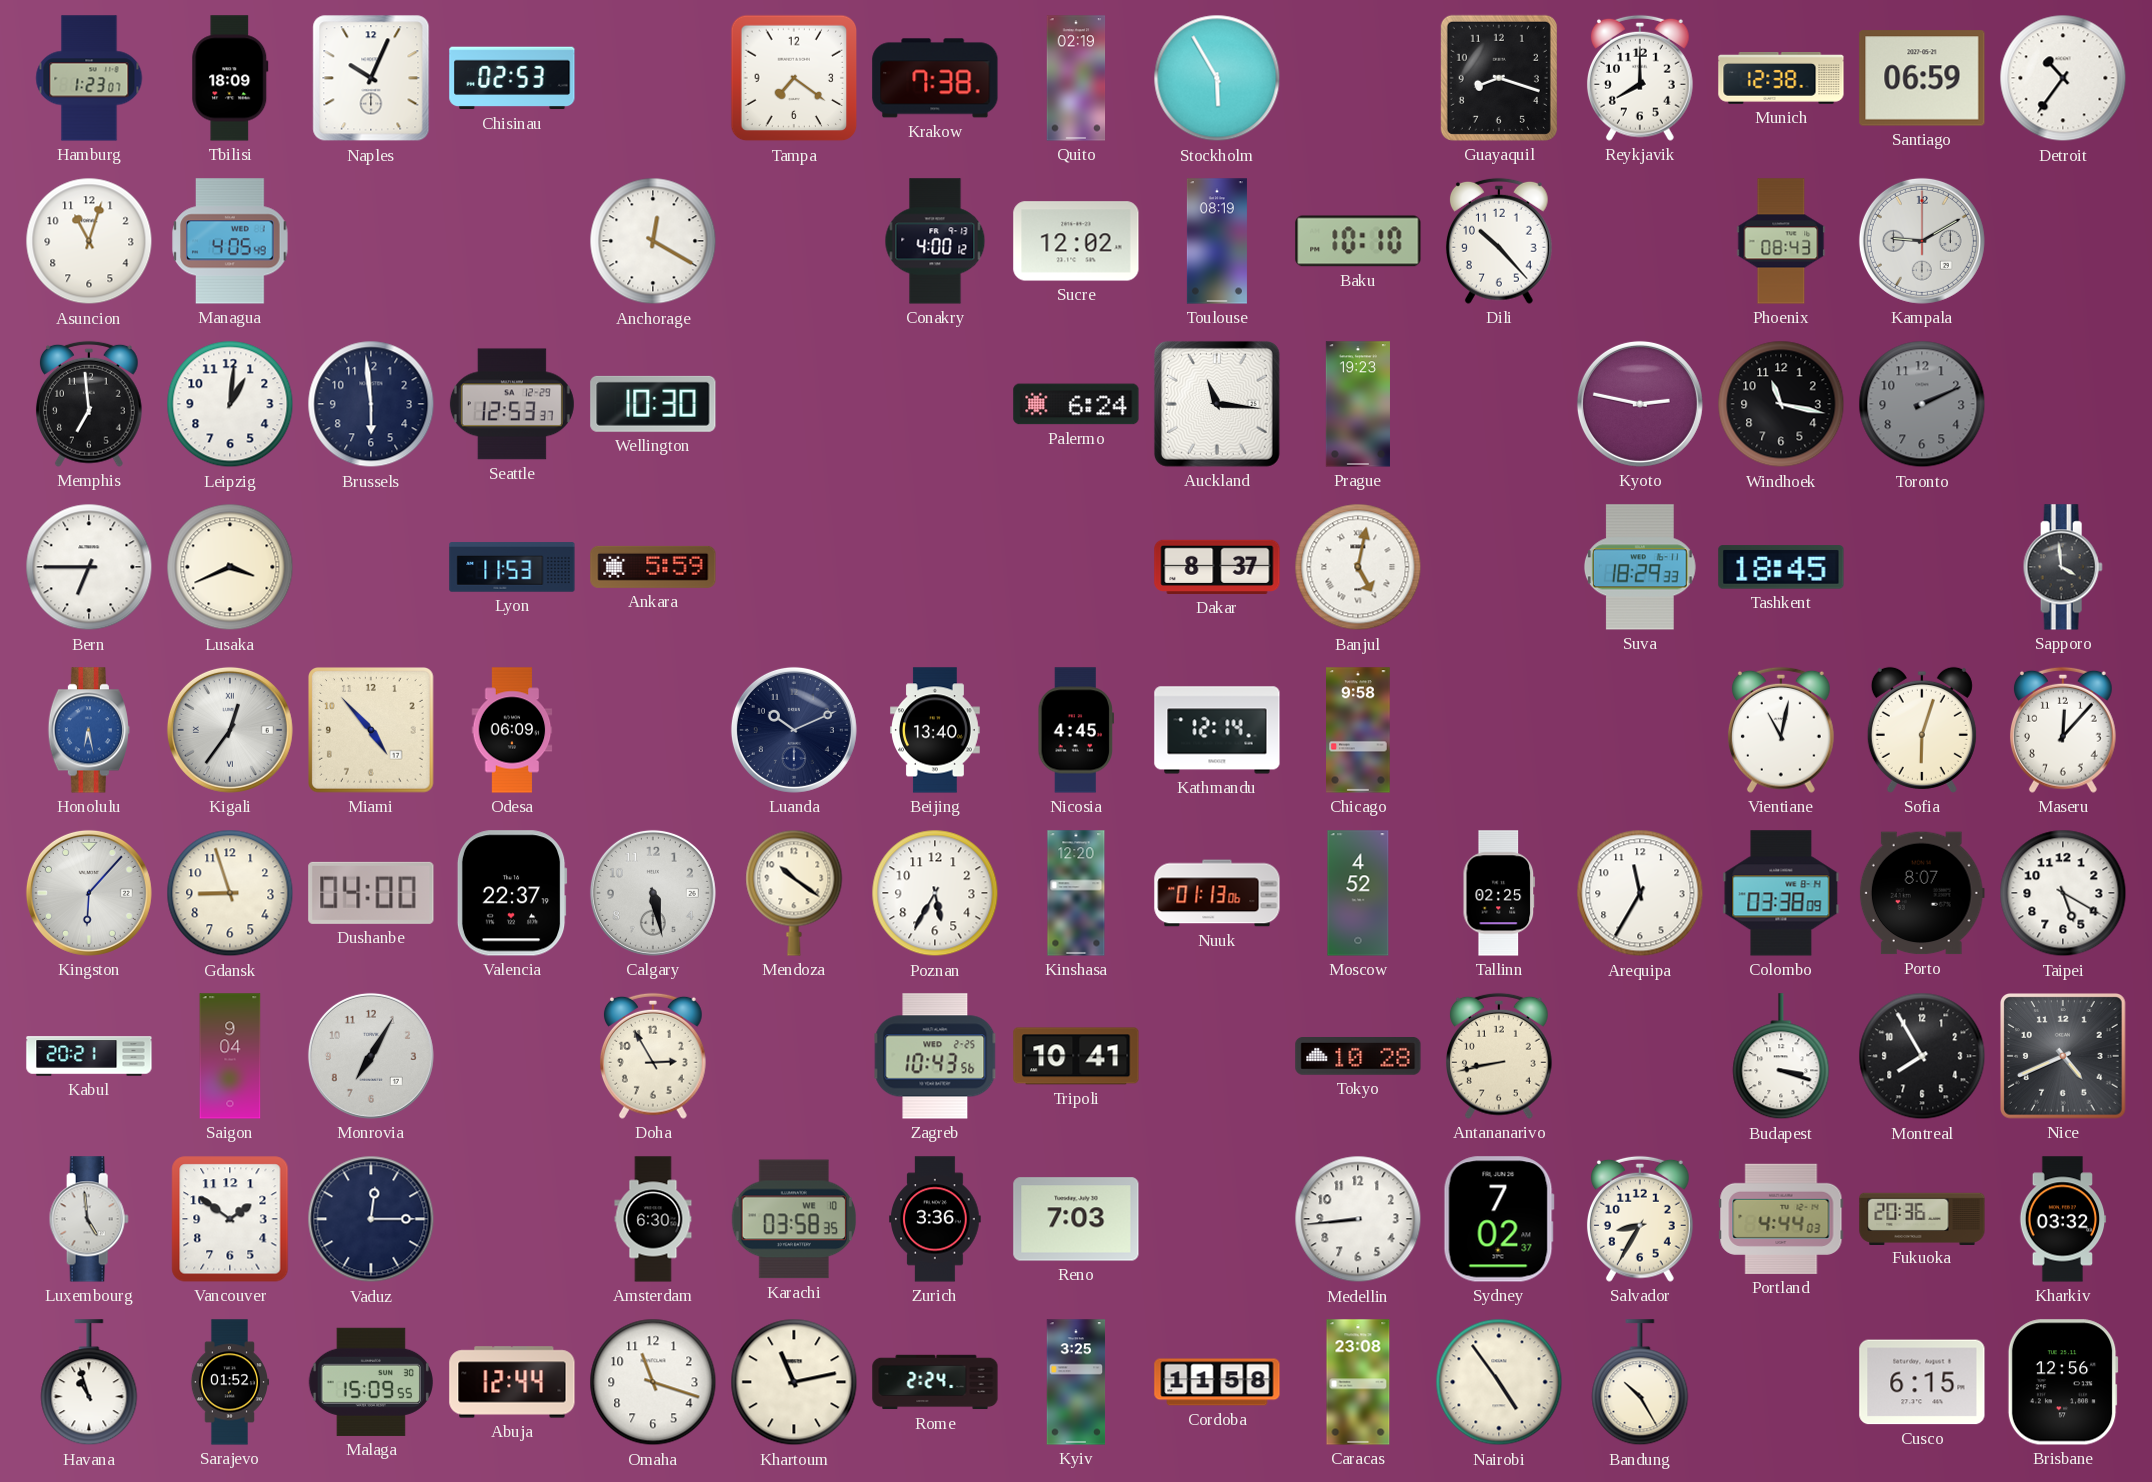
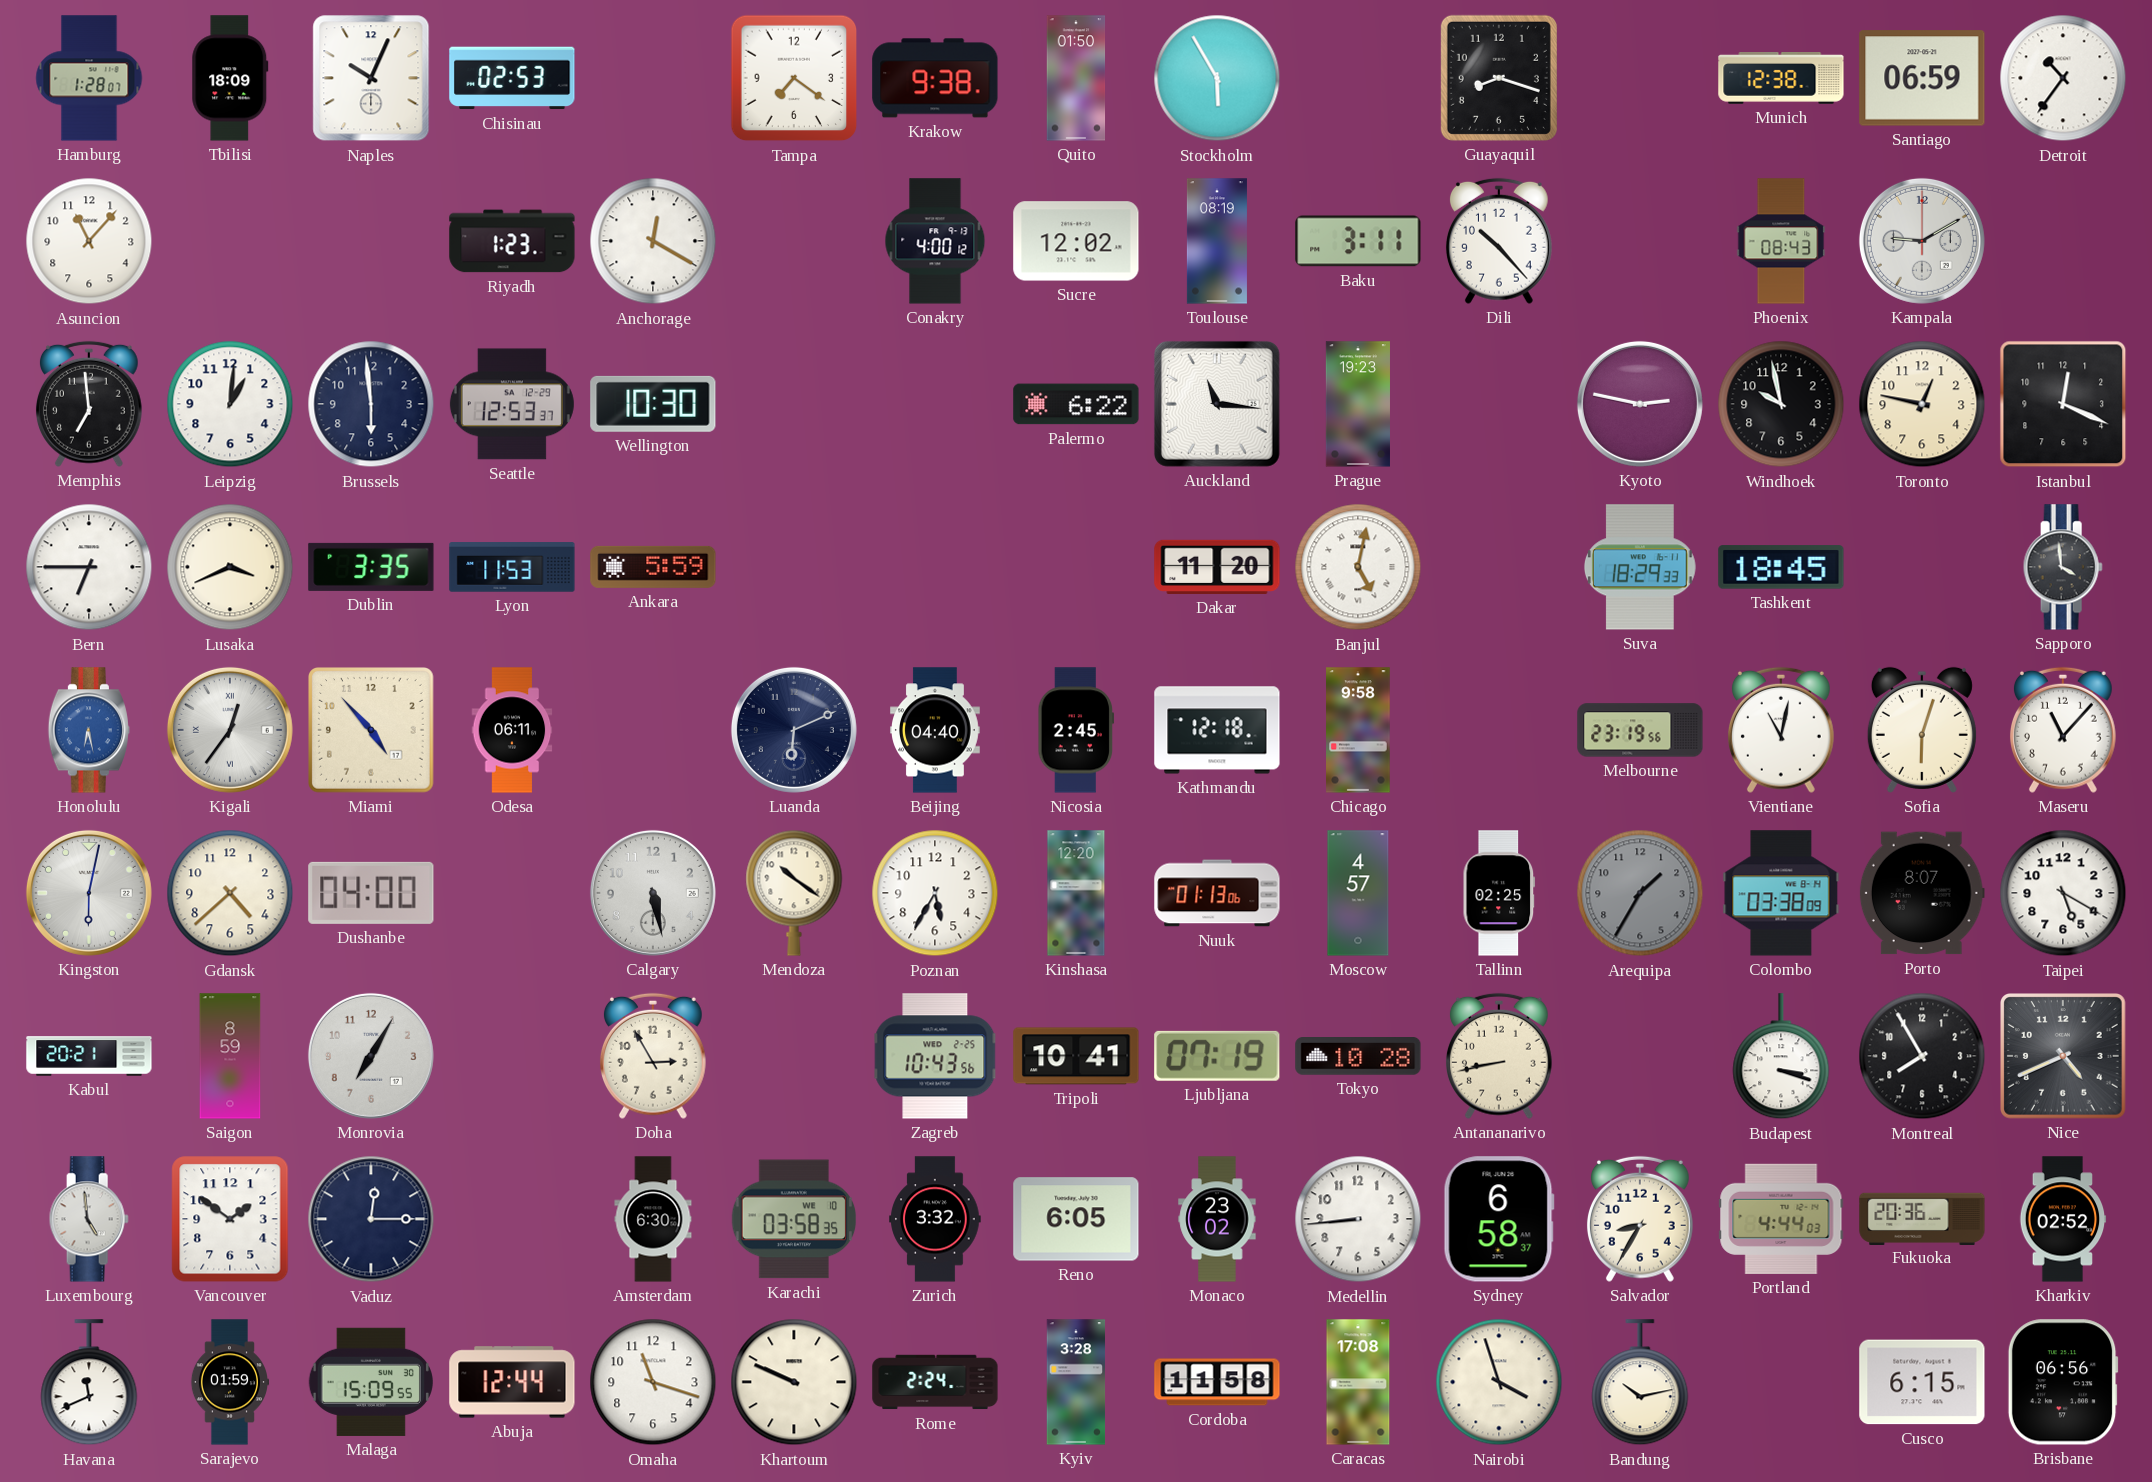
Hamburg: 1:23 -> 1:28 (89, 78)
Krakow: 7:38 -> 9:38 (935, 78)
Quito: 02:19 -> 01:50 (1076, 78)
Reykjavik: 8:00 -> none (1640, 78)
Asuncion: 11:03 -> 11:07 (89, 241)
Managua: 4:05 -> none (230, 241)
Riyadh: none -> 1:23 (512, 241)
Baku: 10:10 -> 3:11 (1358, 241)
Palermo: 6:24 -> 6:22 (1076, 404)
Windhoek: 11:17 -> 9:58 (1781, 404)
Toronto: 2:11 -> 12:47 (1922, 404)
Toronto dial: grey -> cream (1922, 404)
Istanbul: none -> 12:19 (2063, 404)
Dublin: none -> 3:35 (371, 567)
Dakar: 8:37 -> 11:20 (1217, 567)
Odesa: 06:09 -> 06:11 (512, 730)
Luanda: 10:11 -> 6:11 (794, 730)
Beijing: 13:40 -> 04:40 (936, 730)
Nicosia: 4:45 -> 2:45 (1076, 730)
Kathmandu: 12:14 -> 12:18 (1217, 730)
Melbourne: none -> 23:19 (1640, 730)
Maseru: 12:07 -> 11:07 (2063, 730)
Kingston: 6:07 -> 6:02 (89, 893)
Gdansk: 8:57 -> 4:38 (230, 893)
Valencia: 22:37 -> none (512, 893)
Moscow: 4:52 -> 4:57 (1358, 893)
Arequipa: 11:35 -> 1:35 (1640, 893)
Arequipa dial: white -> grey (1640, 893)
Saigon: 9:04 -> 8:59 (230, 1056)
Ljubljana: none -> 07:19 (1217, 1056)
Zurich: 3:36 -> 3:32 (935, 1219)
Reno: 7:03 -> 6:05 (1076, 1219)
Monaco: none -> 23:02 (1217, 1219)
Sydney: 7:02 -> 6:58 (1499, 1219)
Kharkiv: 03:32 -> 02:52 (2063, 1219)
Havana: 10:57 -> 11:41 (89, 1383)
Sarajevo: 01:52 -> 01:59 (229, 1382)
Khartoum: 11:13 -> 9:49 (794, 1382)
Kyiv: 3:25 -> 3:28 (1076, 1382)
Caracas: 23:08 -> 17:08 (1358, 1382)
Nairobi: 4:54 -> 3:57 (1499, 1382)
Bandung: 10:25 -> 10:13 (1640, 1383)
Brisbane: 12:56 -> 06:56 (2063, 1382)
